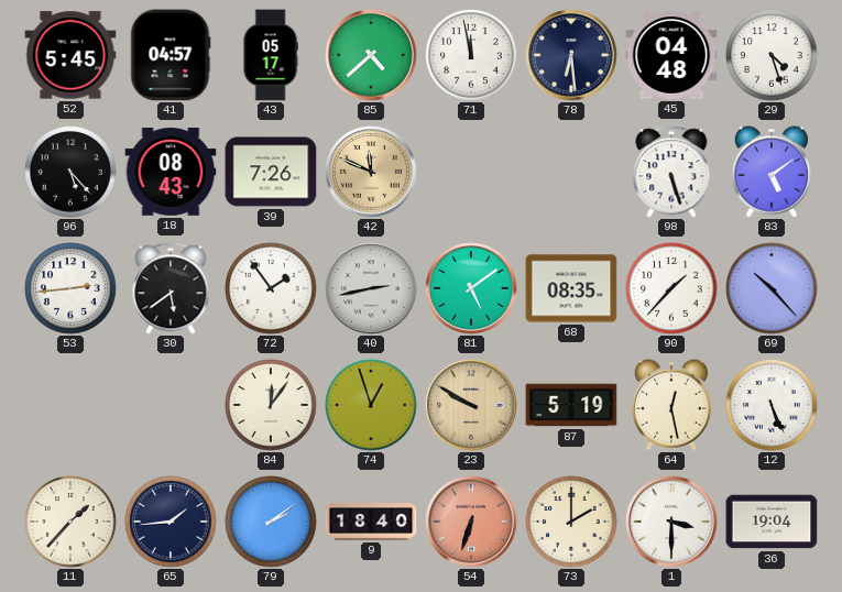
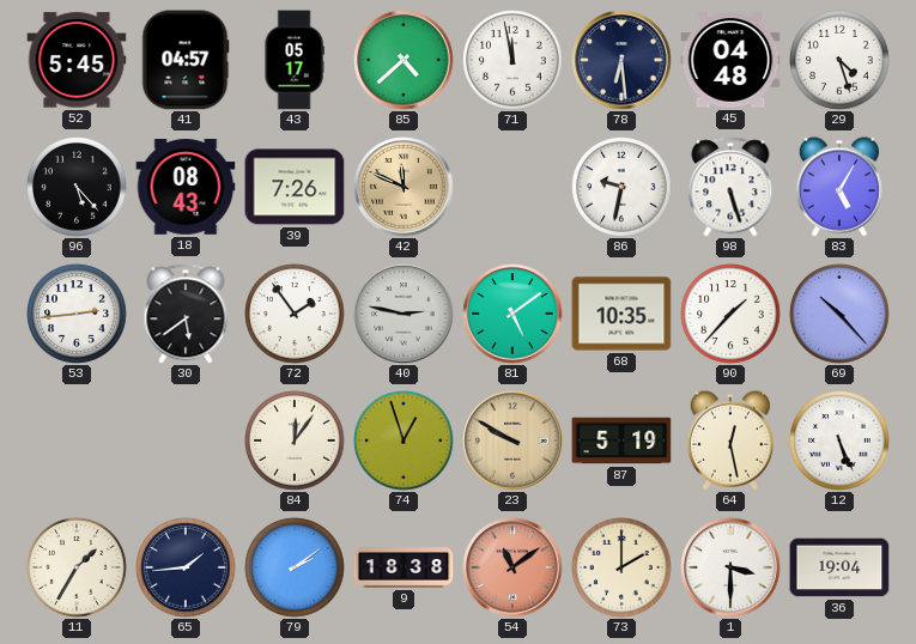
86: none -> 9:32 (621, 187)
83: 5:09 -> 5:05 (839, 187)
40: 2:43 -> 2:47 (404, 314)
68: 08:35 -> 10:35 (621, 314)
11: 1:37 -> 1:35 (77, 567)
9: 18:40 -> 18:38 (404, 567)
54: 6:33 -> 11:09 (512, 567)
